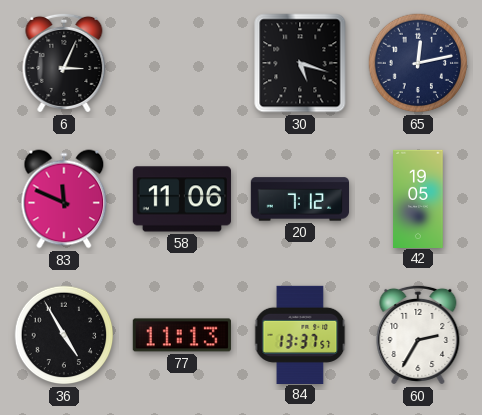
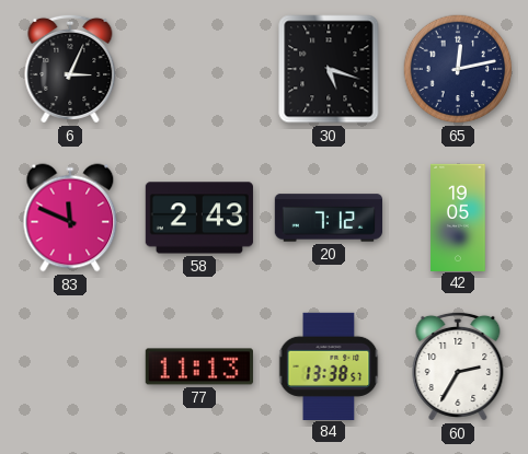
58: 11:06 -> 2:43 (199, 218)
36: 4:55 -> none (64, 335)
84: 13:37 -> 13:38 (329, 365)
